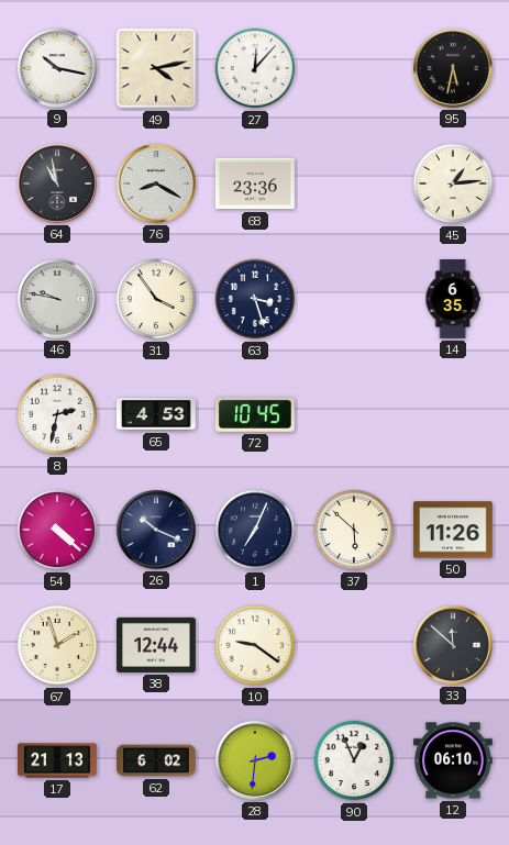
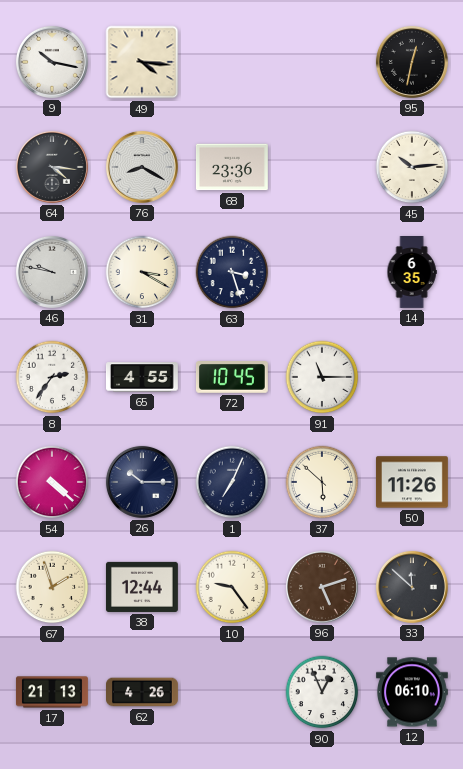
49: 4:13 -> 4:16 (142, 62)
27: 12:07 -> none (255, 68)
95: 5:32 -> 12:32 (412, 62)
64: 10:58 -> 4:16 (52, 167)
45: 1:14 -> 10:14 (412, 167)
31: 3:54 -> 3:20 (142, 272)
8: 2:32 -> 2:36 (52, 377)
65: 4:53 -> 4:55 (142, 377)
91: none -> 11:15 (322, 377)
26: 10:19 -> 10:15 (142, 482)
10: 9:21 -> 9:24 (232, 587)
96: none -> 5:12 (322, 587)
62: 6:02 -> 4:26 (143, 692)
28: 2:31 -> none (255, 760)
